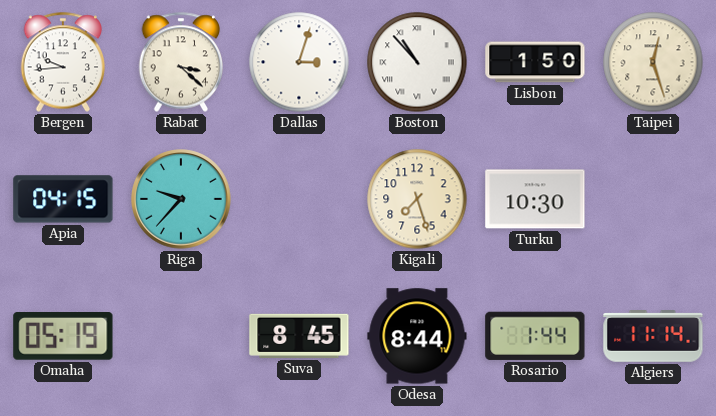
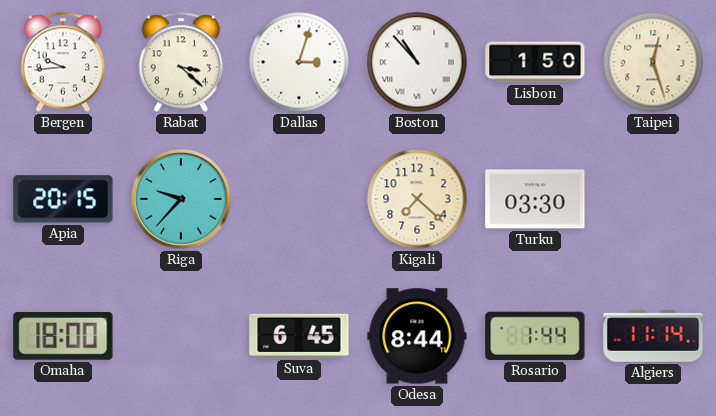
Apia: 04:15 -> 20:15 (63, 199)
Kigali: 7:27 -> 7:22 (417, 199)
Turku: 10:30 -> 03:30 (535, 199)
Omaha: 05:19 -> 18:00 (63, 337)
Suva: 8:45 -> 6:45 (299, 336)
